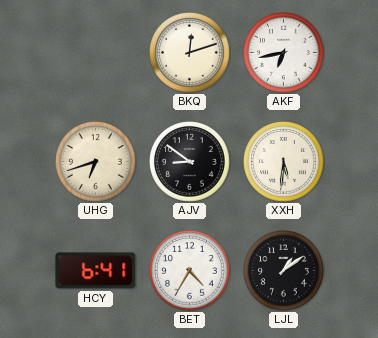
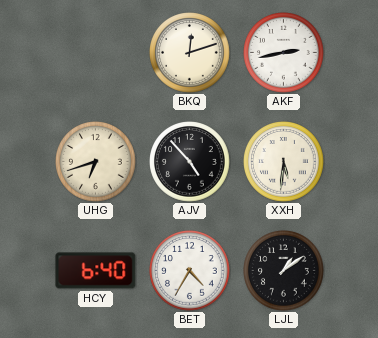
AKF: 6:43 -> 2:43 (284, 53)
AJV: 8:51 -> 4:53 (190, 162)
HCY: 6:41 -> 6:40 (96, 271)
